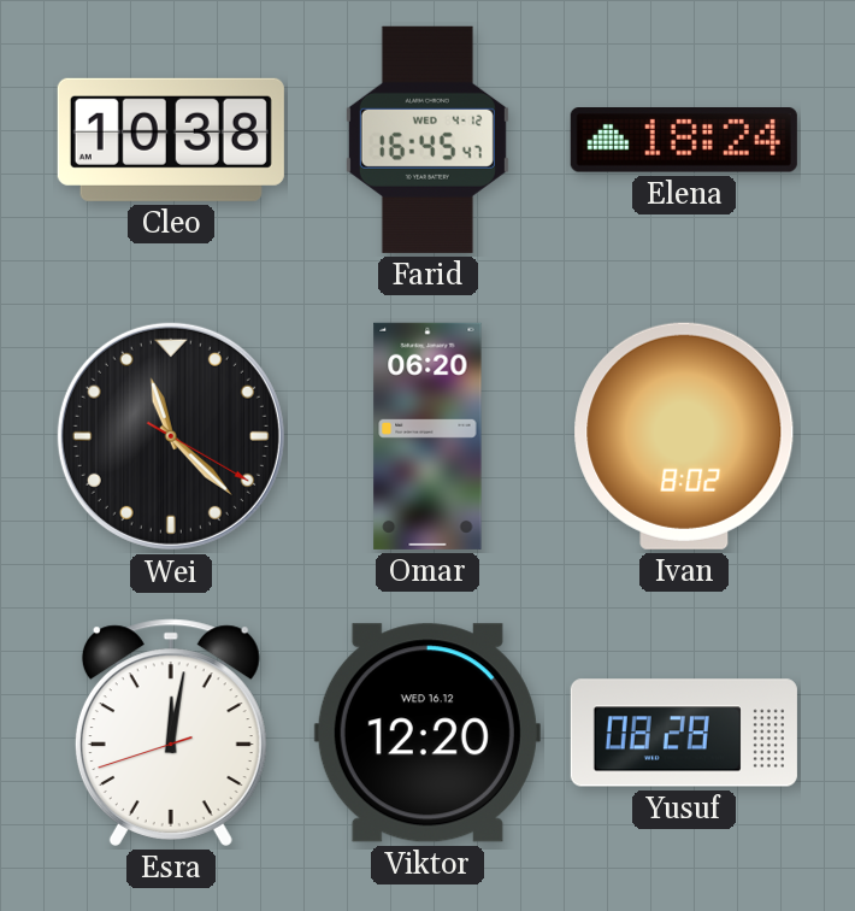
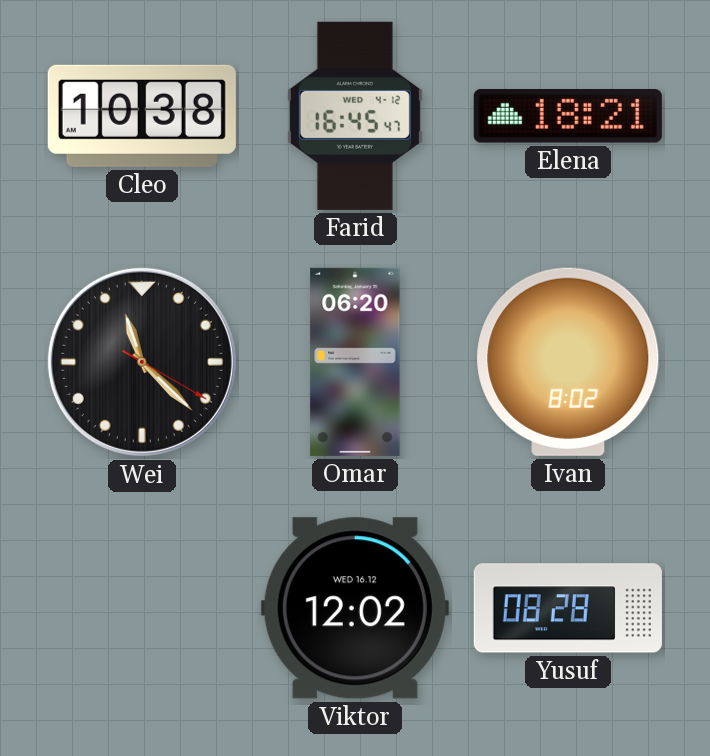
Elena: 18:24 -> 18:21 (568, 117)
Esra: 12:01 -> none (171, 733)
Viktor: 12:20 -> 12:02 (355, 608)
